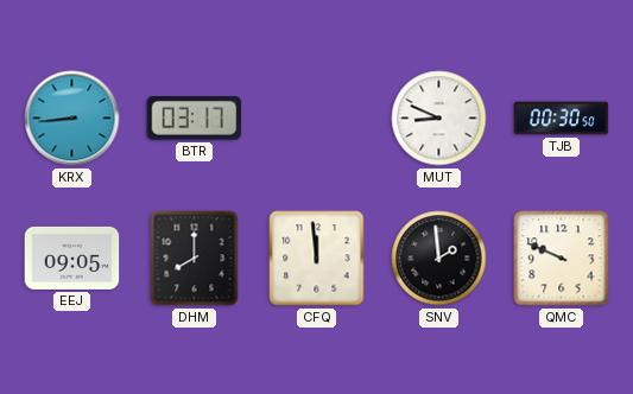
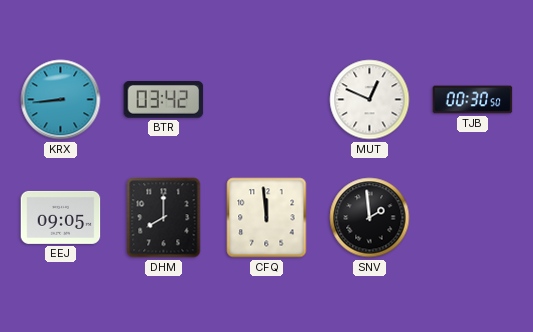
BTR: 03:17 -> 03:42 (164, 100)
MUT: 8:49 -> 12:49 (370, 100)
QMC: 9:49 -> none (562, 259)
